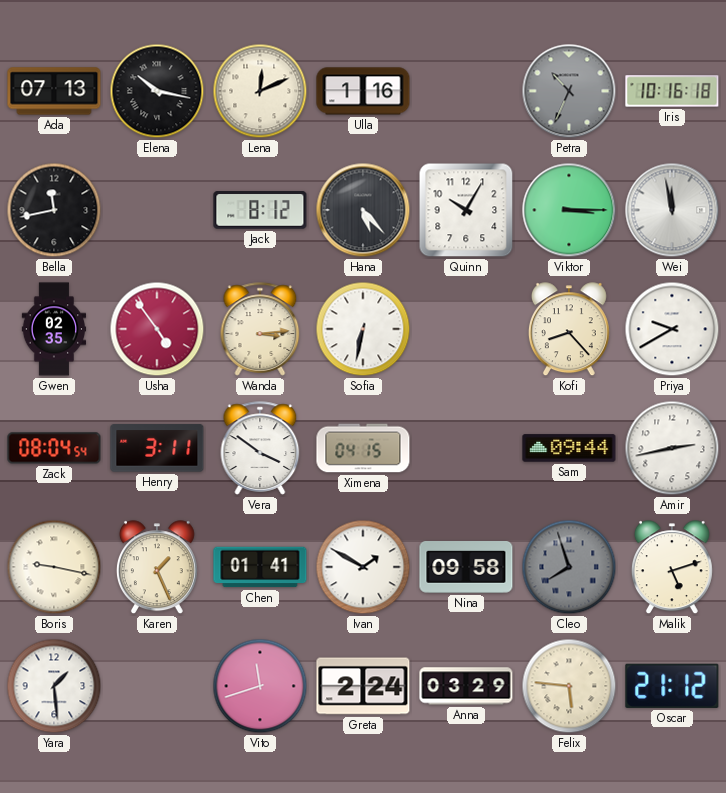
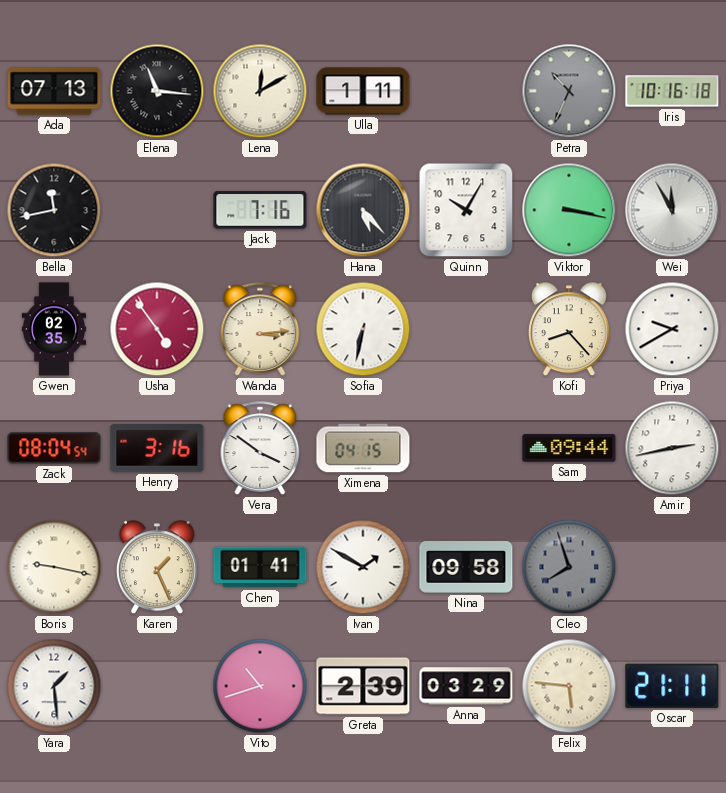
Elena: 10:17 -> 11:16 (157, 91)
Lena: 12:11 -> 12:10 (260, 91)
Ulla: 1:16 -> 1:11 (363, 91)
Jack: 8:12 -> 7:16 (260, 210)
Viktor: 3:15 -> 3:17 (569, 210)
Wei: 11:58 -> 11:55 (672, 210)
Henry: 3:11 -> 3:16 (157, 448)
Malik: 5:12 -> none (672, 568)
Vito: 11:42 -> 10:42 (260, 686)
Greta: 2:24 -> 2:39 (363, 686)
Oscar: 21:12 -> 21:11 (672, 686)
